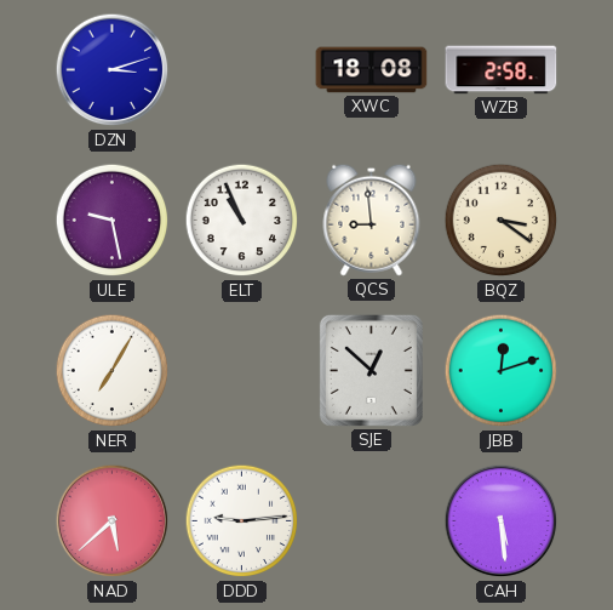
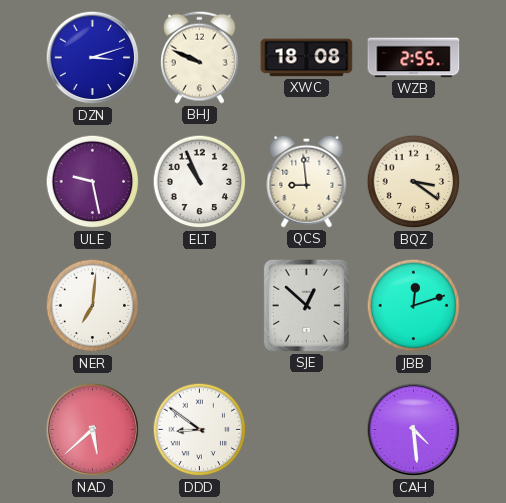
BHJ: none -> 9:49 (200, 57)
WZB: 2:58 -> 2:55 (414, 58)
NER: 7:05 -> 7:01 (93, 306)
DDD: 9:14 -> 8:51 (200, 430)
CAH: 5:29 -> 4:29 (414, 430)
